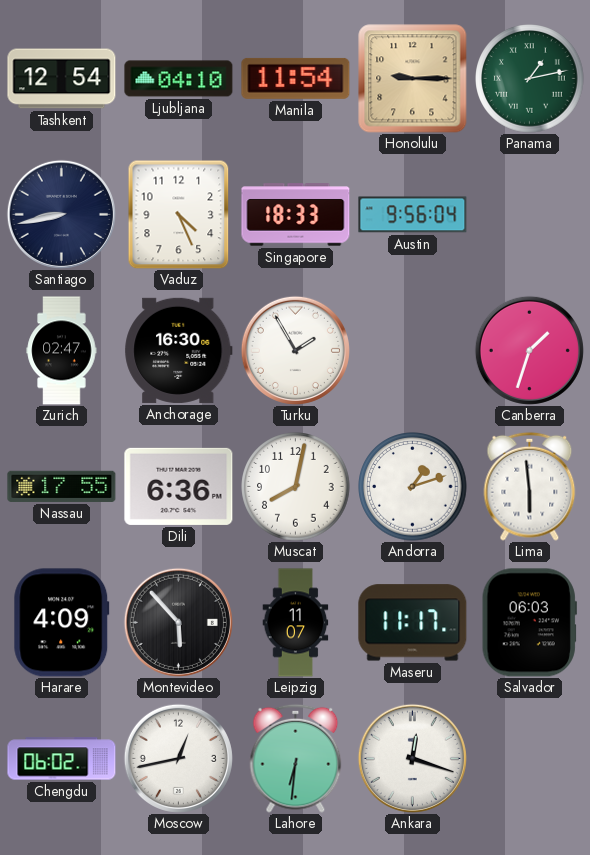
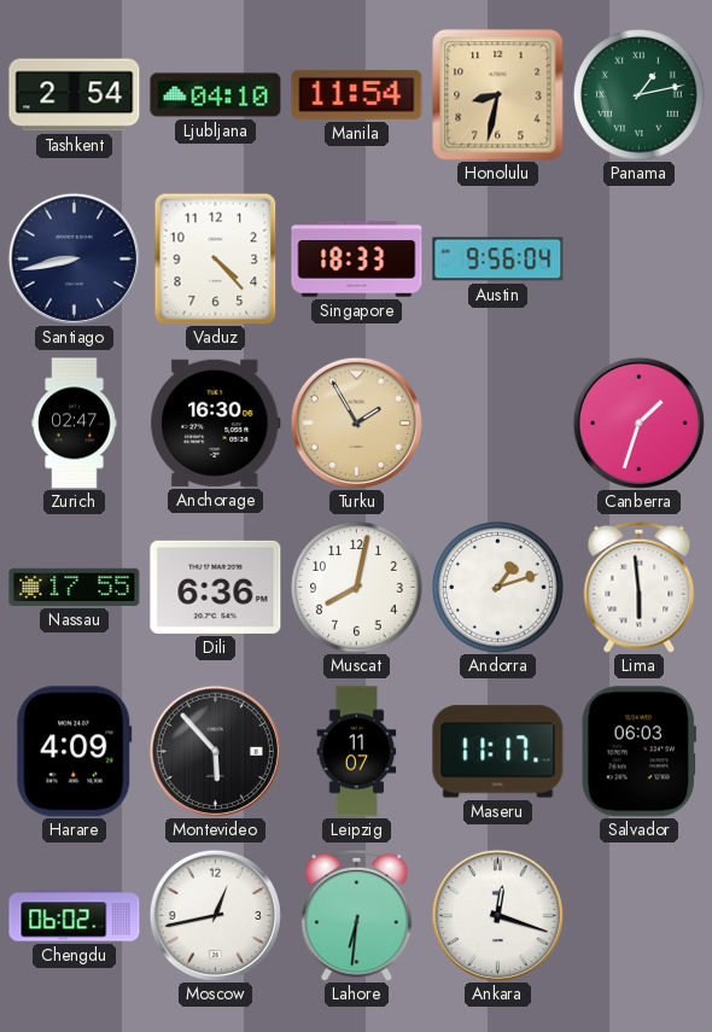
Tashkent: 12:54 -> 2:54 (75, 95)
Honolulu: 9:15 -> 8:32 (498, 95)
Vaduz: 4:26 -> 4:23 (216, 258)
Turku dial: white -> champagne (356, 422)
